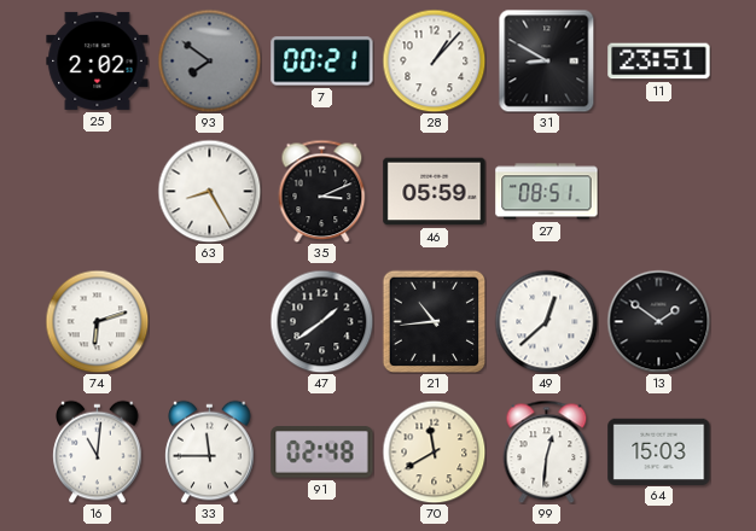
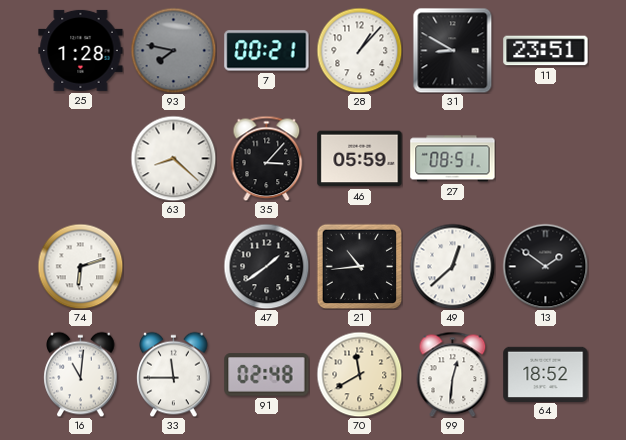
25: 2:02 -> 1:28 (81, 50)
93: 7:51 -> 7:47 (173, 50)
63: 8:25 -> 8:22 (173, 158)
35: 3:11 -> 3:07 (267, 158)
64: 15:03 -> 18:52 (546, 374)
